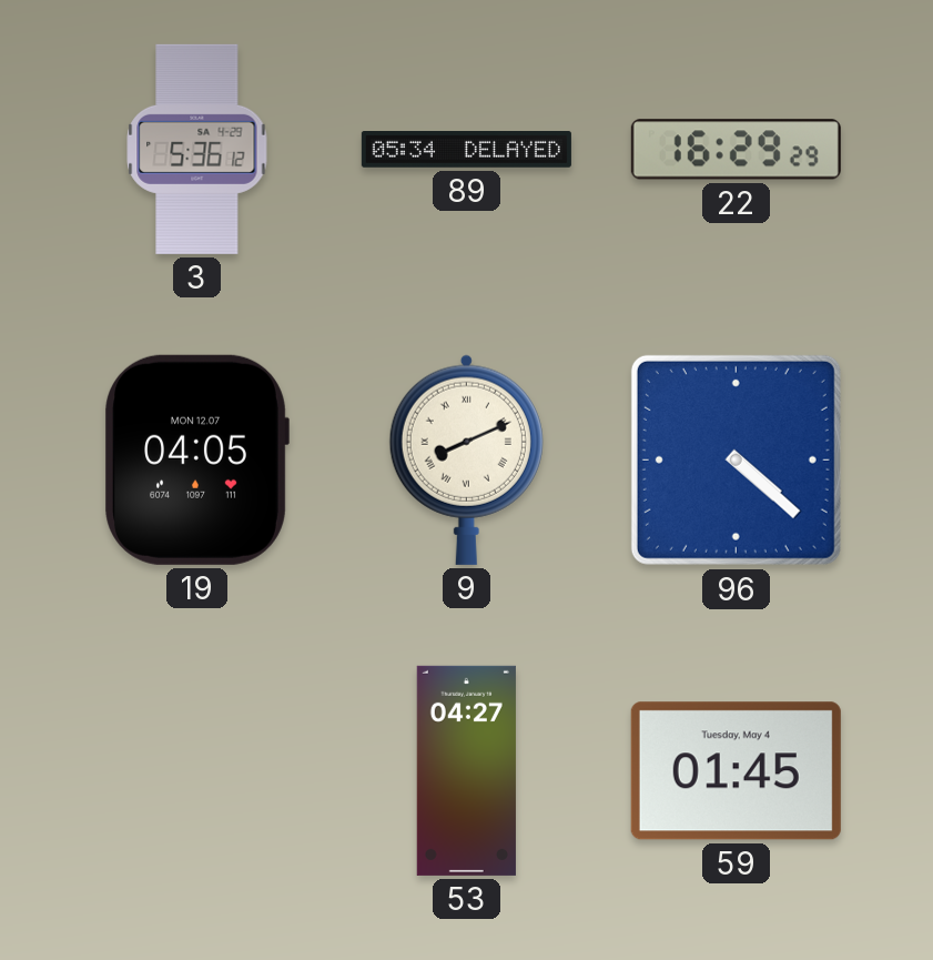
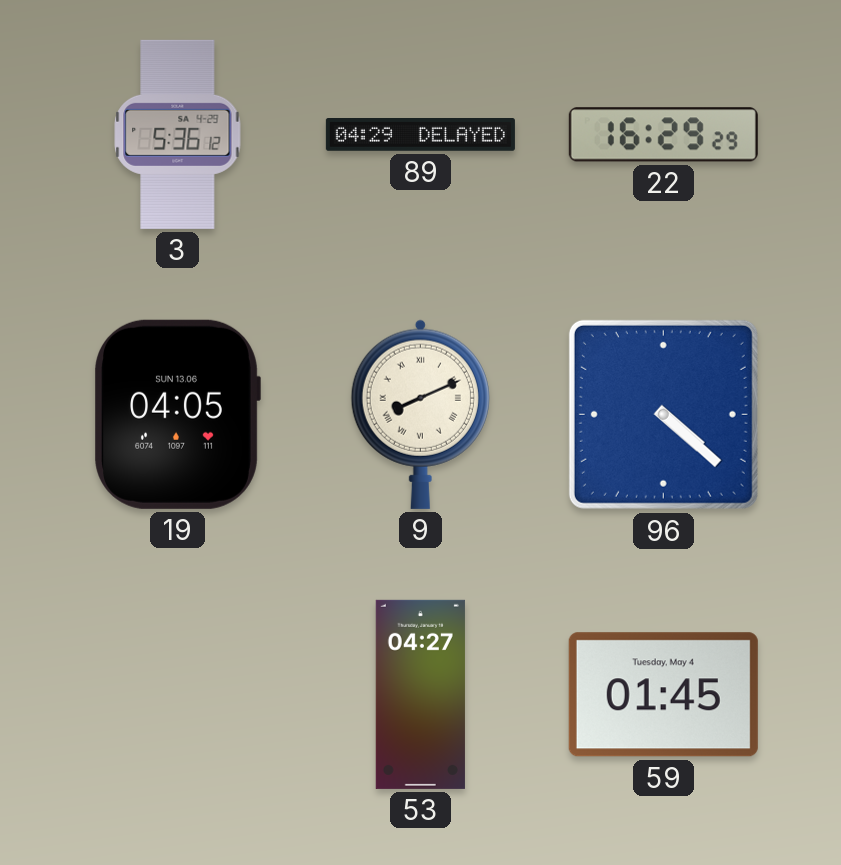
89: 05:34 -> 04:29 (420, 135)
19 date: MON 12.07 -> SUN 13.06 (177, 414)
